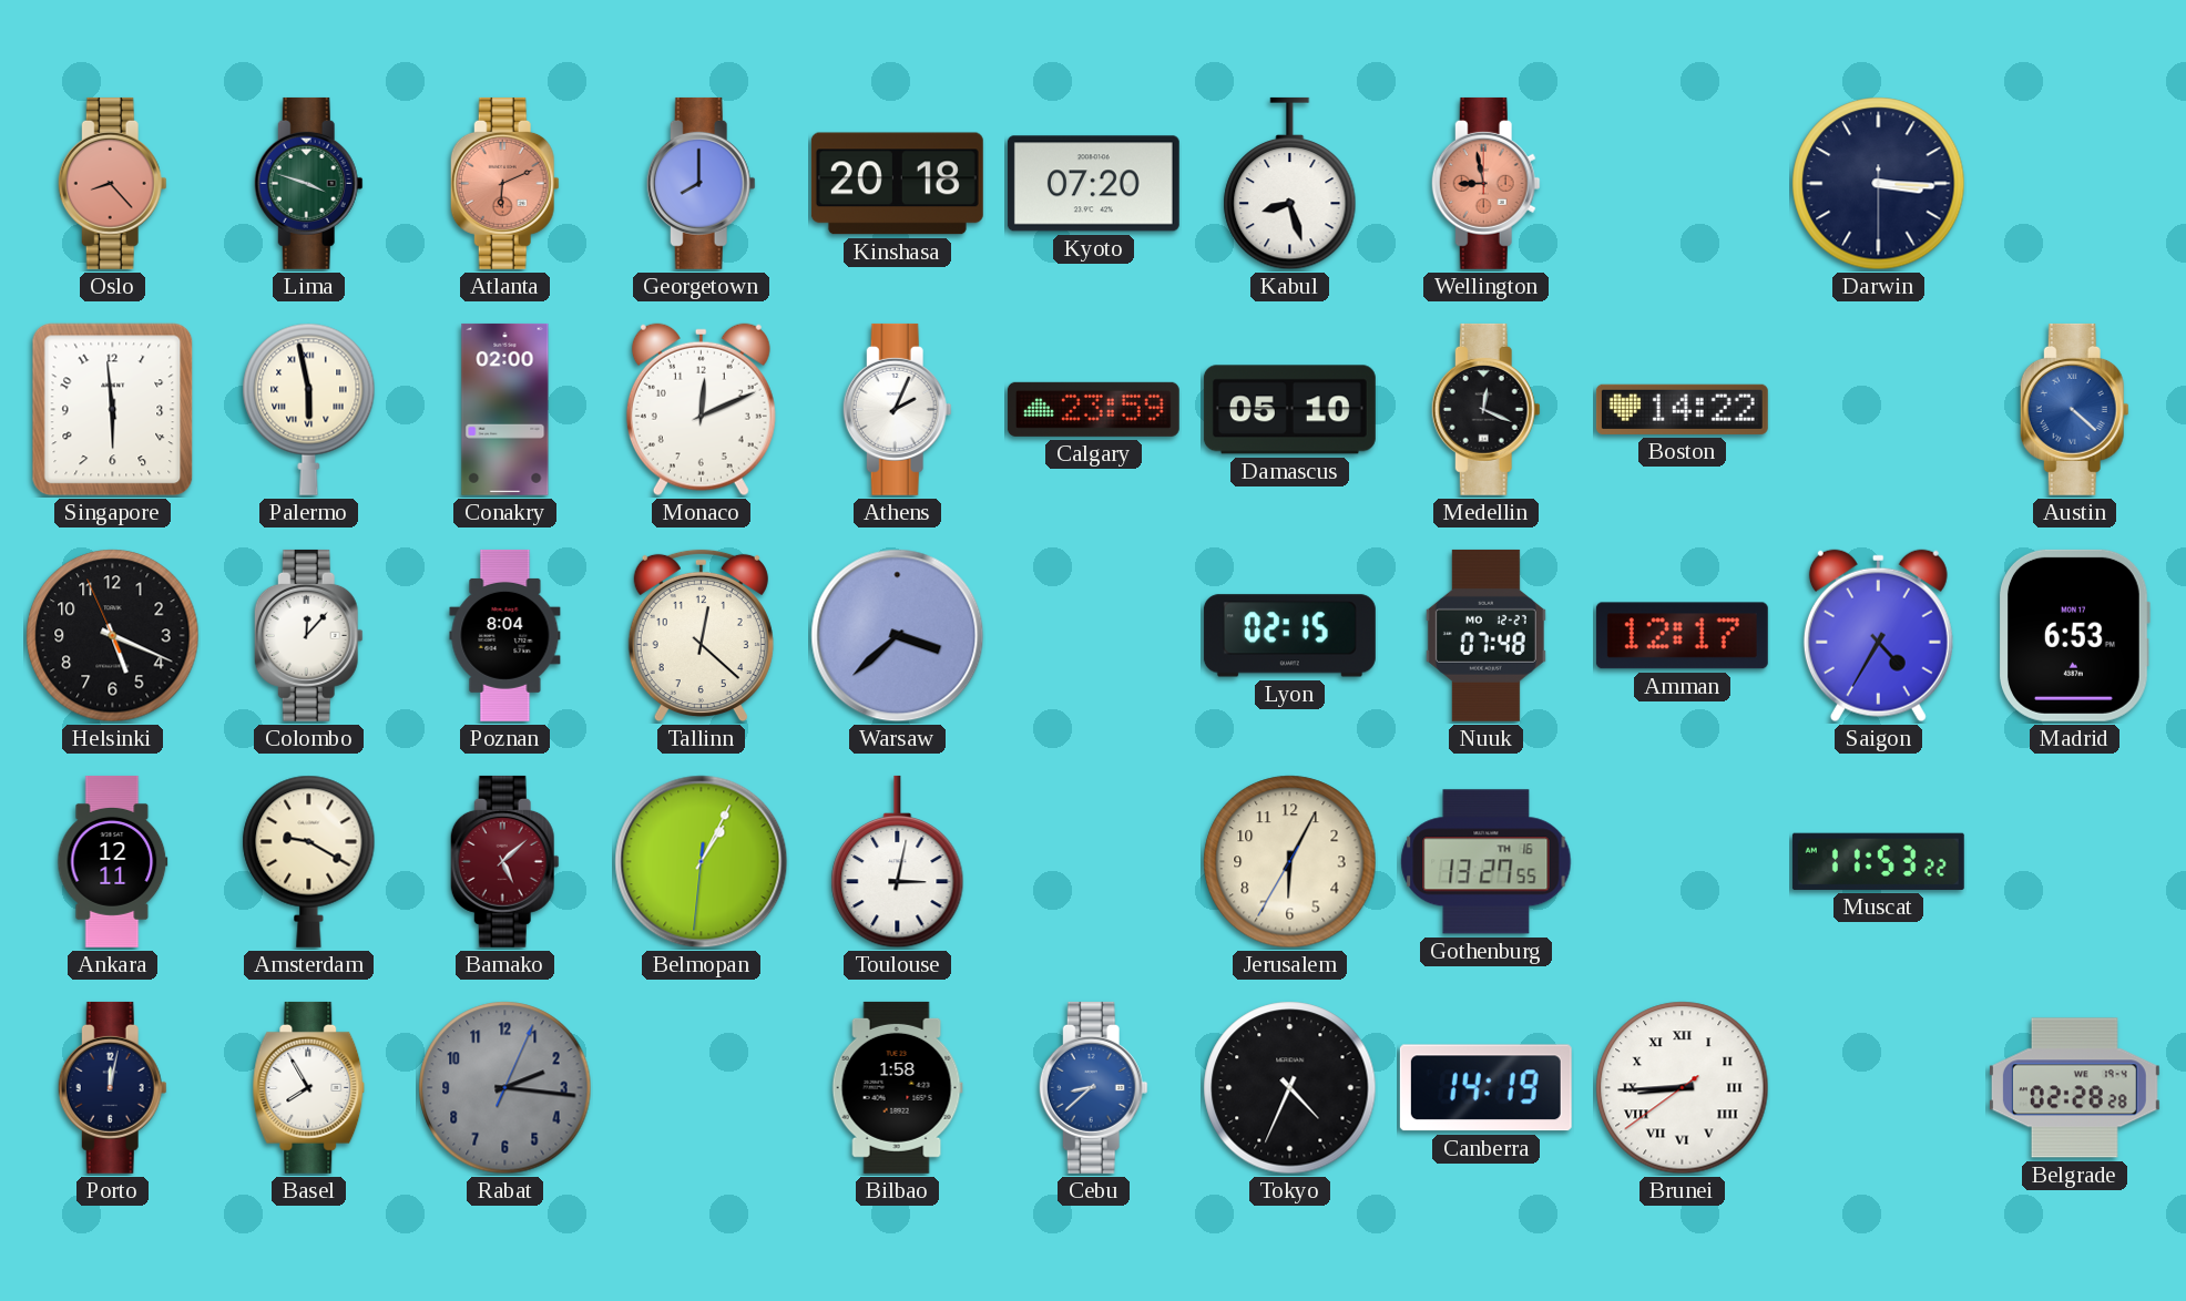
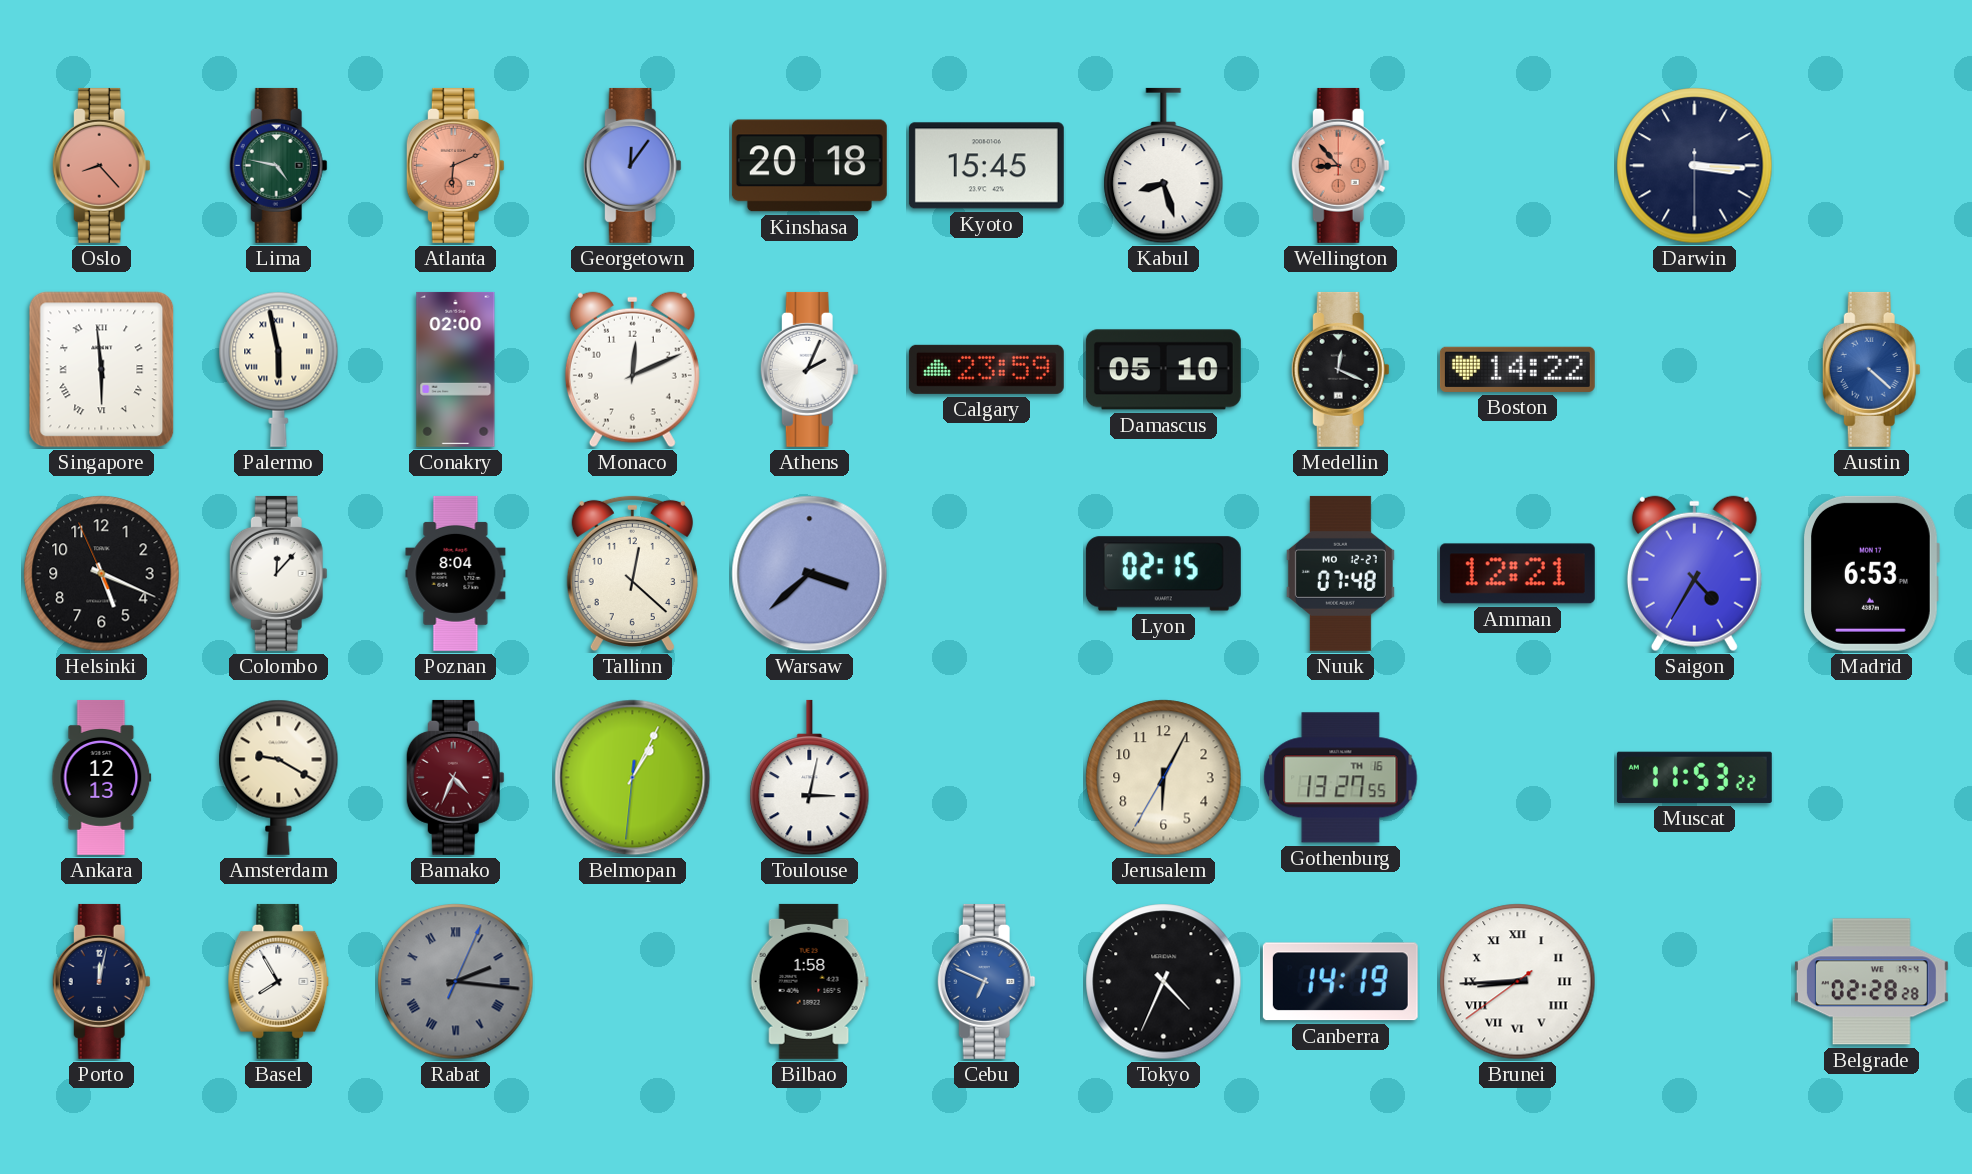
Lima: 3:48 -> 4:47 (278, 165)
Georgetown: 8:00 -> 12:06 (632, 165)
Kyoto: 07:20 -> 15:45 (986, 166)
Wellington: 8:58 -> 8:53 (1340, 165)
Singapore numerals: Arabic -> Roman (102, 370)
Amman: 12:17 -> 12:21 (1517, 574)
Ankara: 12:11 -> 12:13 (102, 777)
Bamako: 5:08 -> 4:34 (455, 777)
Rabat numerals: Arabic -> Roman (456, 982)
Cebu: 8:38 -> 6:49 (986, 981)
